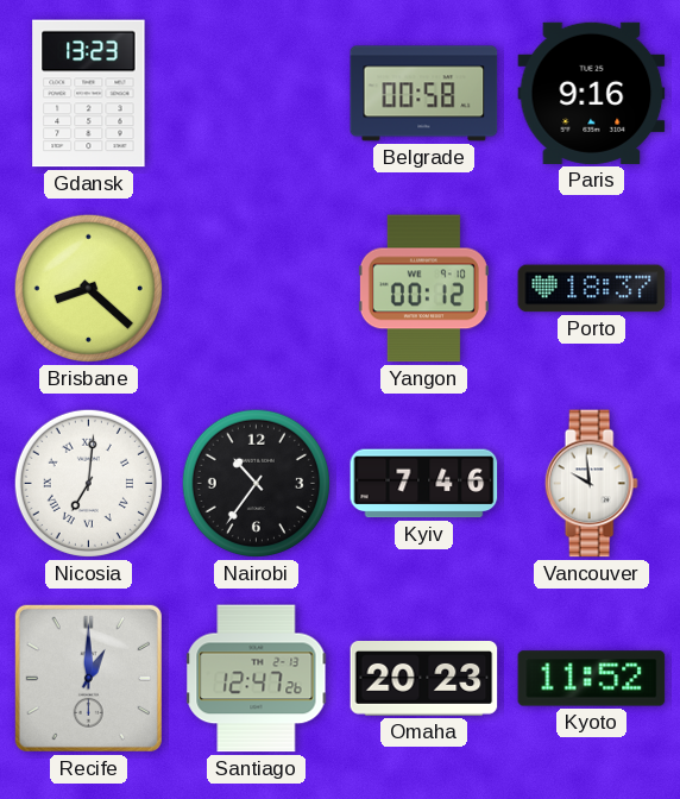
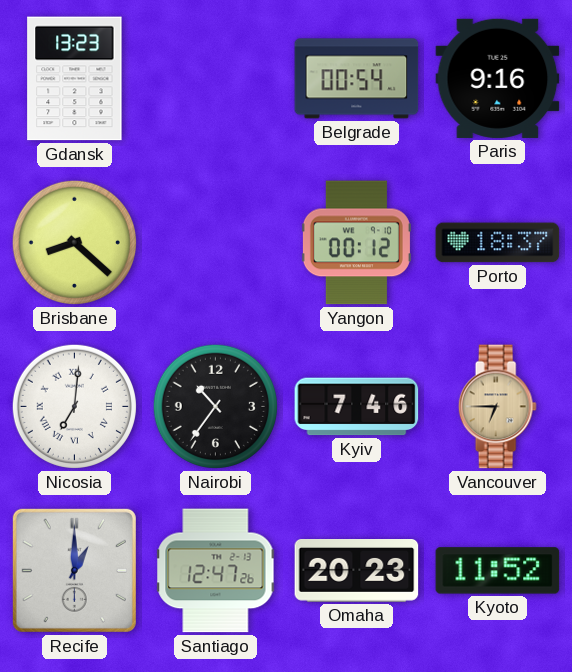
Belgrade: 00:58 -> 00:54 (357, 79)
Vancouver: 9:59 -> 6:45 (497, 407)
Vancouver dial: white -> champagne (497, 407)
